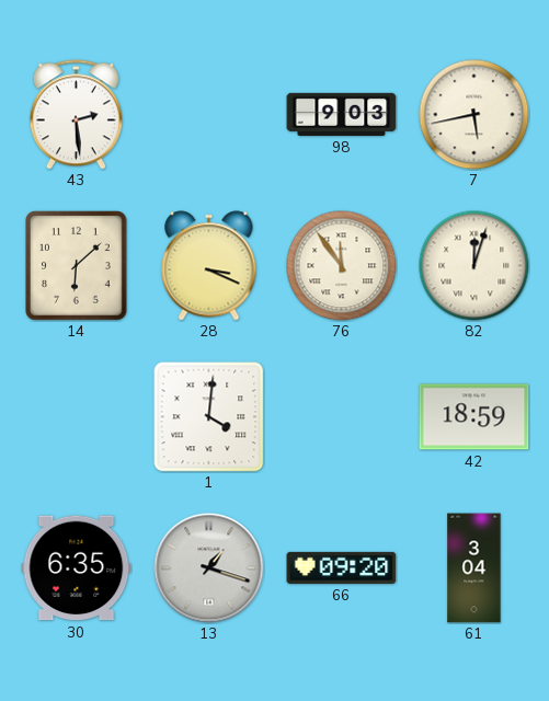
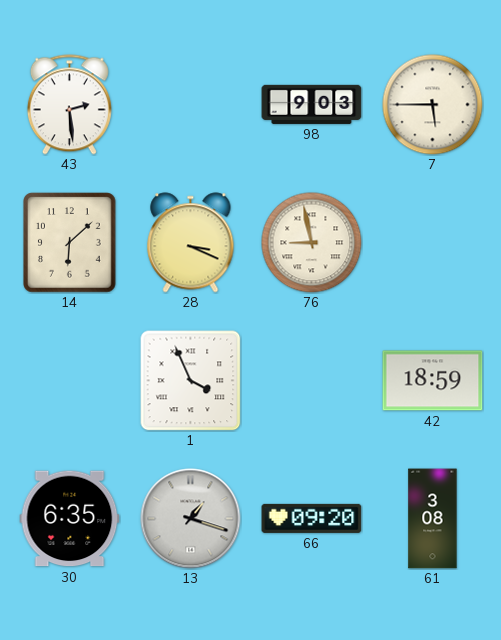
7: 5:43 -> 5:45 (433, 105)
76: 11:54 -> 8:58 (312, 243)
82: 12:03 -> none (474, 266)
1: 4:01 -> 3:56 (191, 381)
61: 3:04 -> 3:08 (433, 519)
